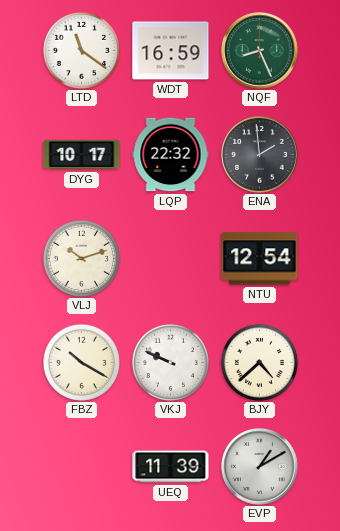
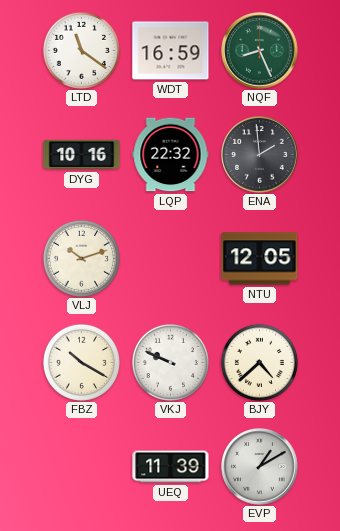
DYG: 10:17 -> 10:16 (82, 155)
NTU: 12:54 -> 12:05 (260, 259)
